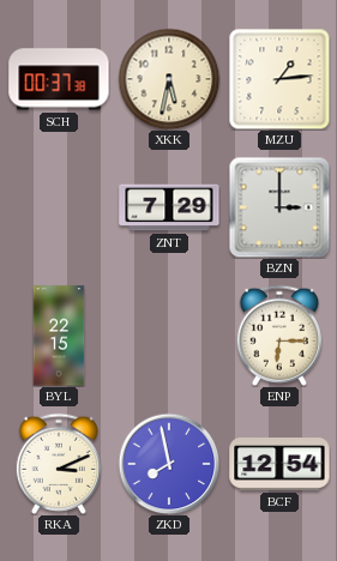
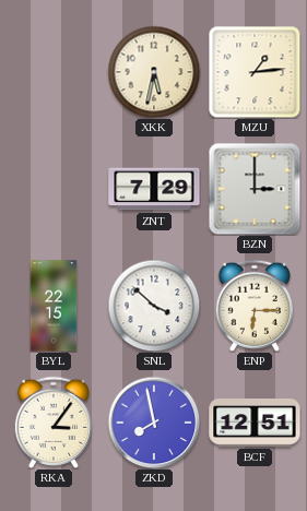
SCH: 00:37 -> none (59, 79)
SNL: none -> 3:52 (154, 306)
RKA: 3:11 -> 3:06 (54, 423)
BCF: 12:54 -> 12:51 (255, 424)
